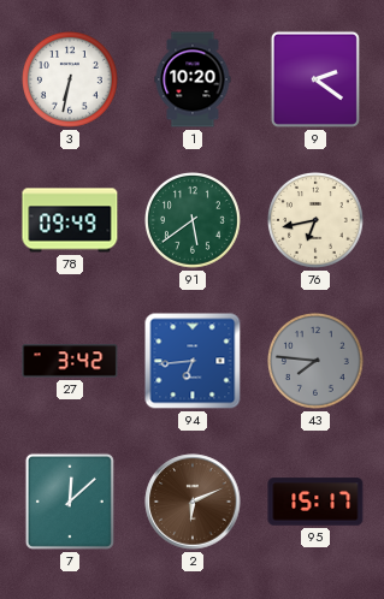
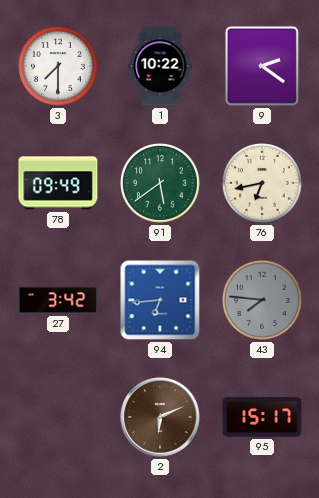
3: 6:32 -> 7:30 (59, 67)
1: 10:20 -> 10:22 (160, 66)
7: 12:08 -> none (70, 502)
